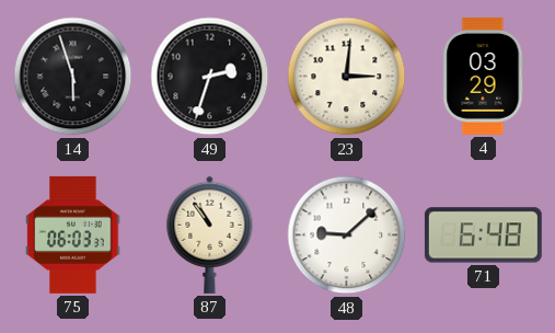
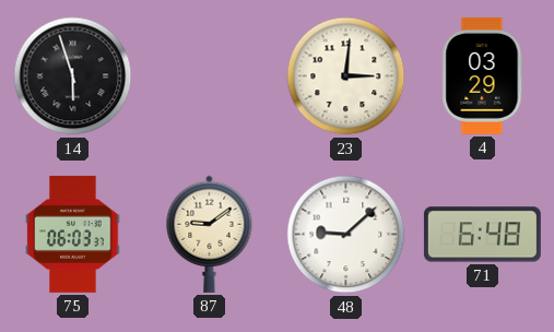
49: 2:33 -> none (210, 77)
87: 10:54 -> 9:09 (210, 234)
